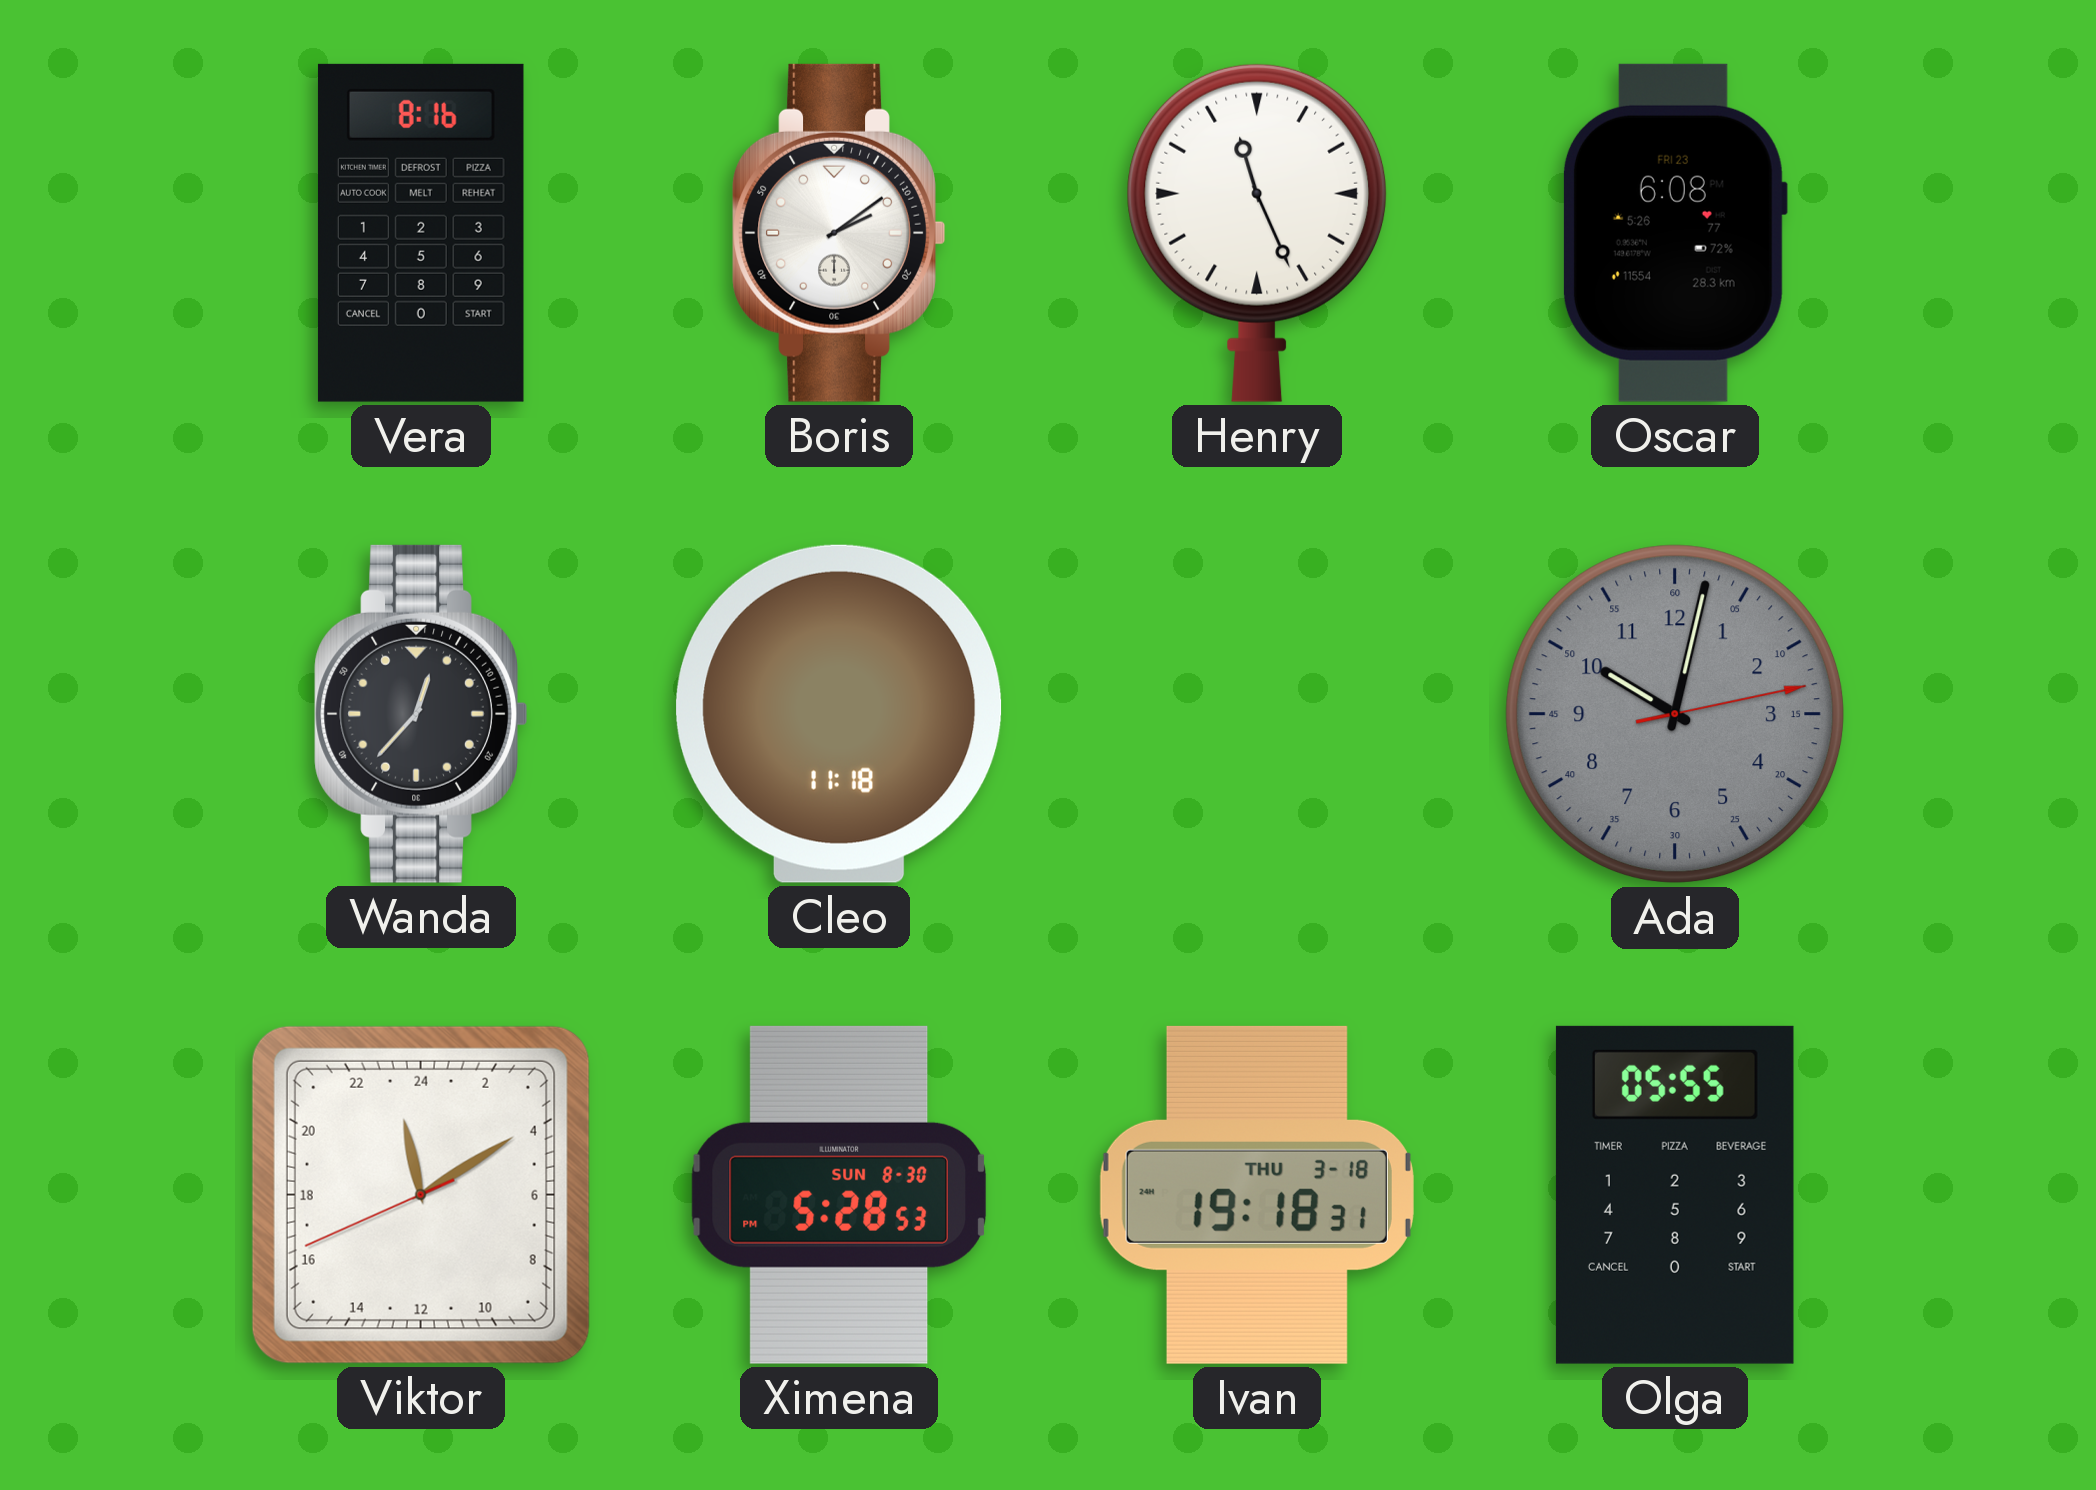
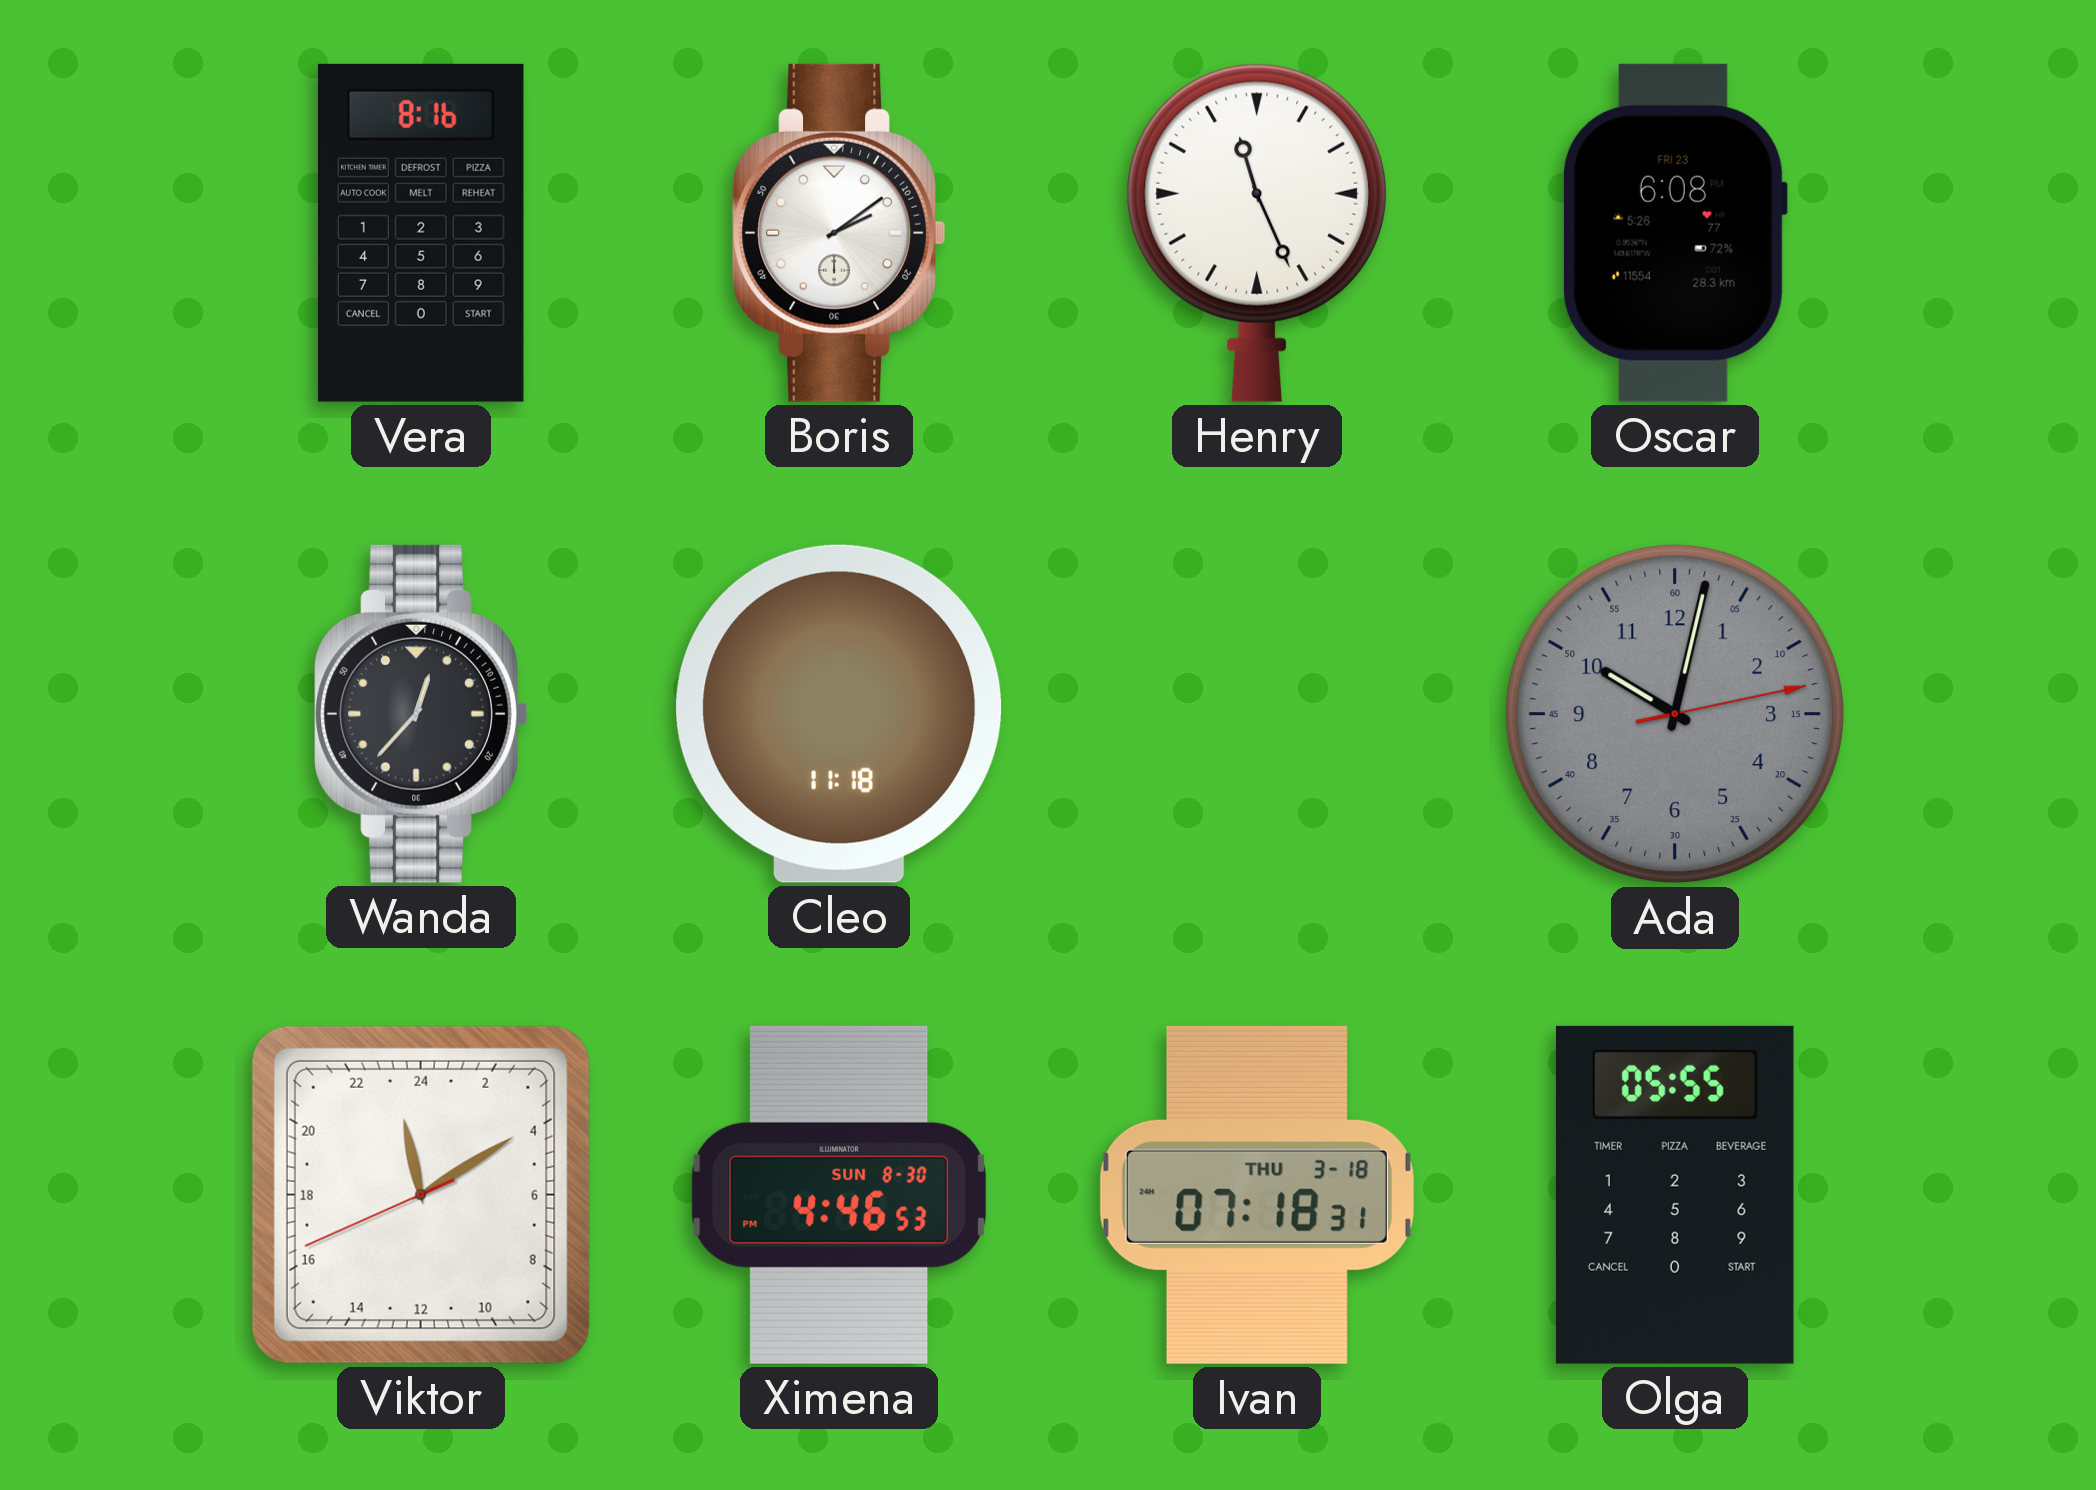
Ximena: 5:28 -> 4:46 (838, 1195)
Ivan: 19:18 -> 07:18 (1257, 1195)
